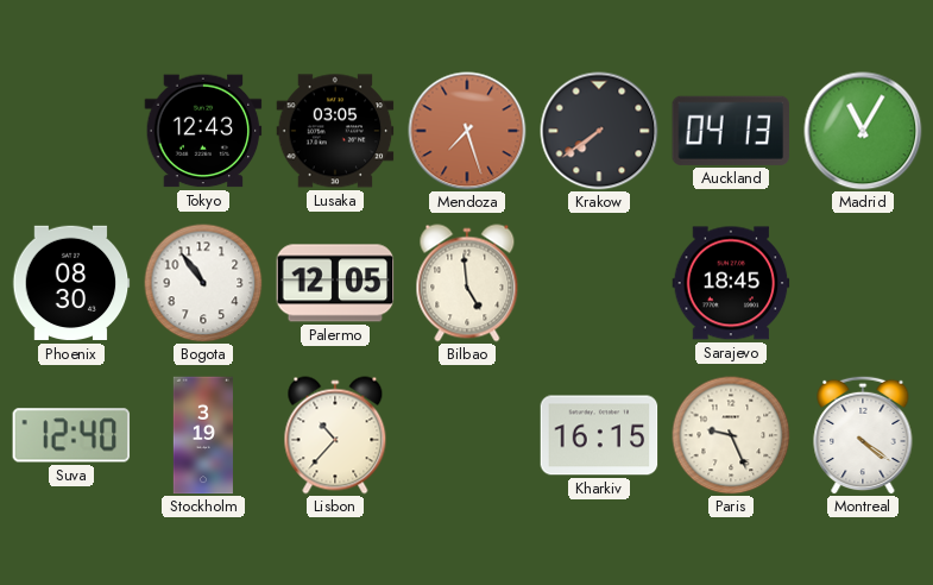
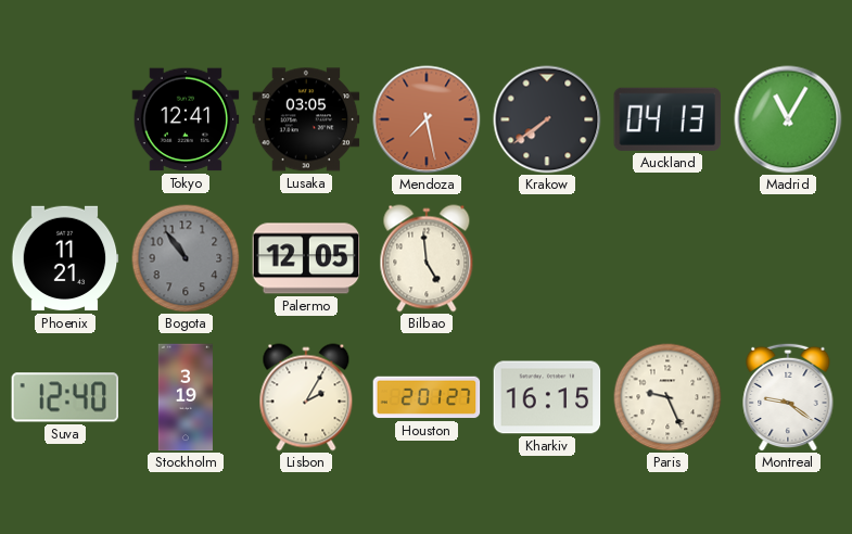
Tokyo: 12:43 -> 12:41 (186, 119)
Mendoza: 7:27 -> 7:28 (427, 119)
Phoenix: 08:30 -> 11:21 (65, 258)
Bogota dial: white -> grey (186, 258)
Sarajevo: 18:45 -> none (731, 283)
Lisbon: 10:37 -> 2:05 (306, 397)
Houston: none -> 2:01 (427, 397)
Montreal: 4:21 -> 9:21 (788, 397)
